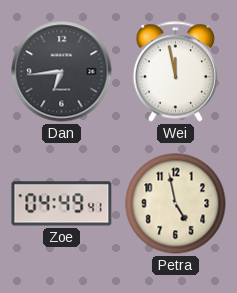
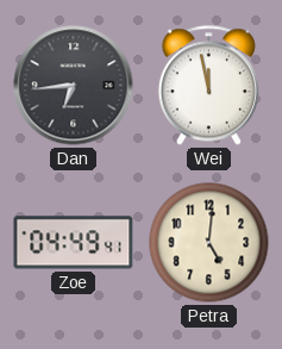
Petra: 4:58 -> 5:01 (209, 243)
